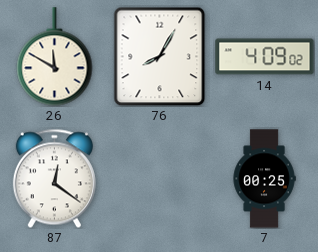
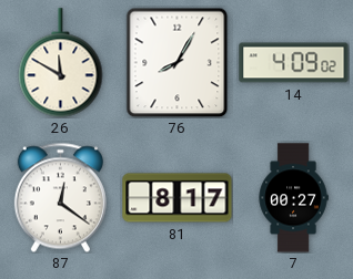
81: none -> 8:17 (178, 198)
7: 00:25 -> 00:27 (293, 198)
